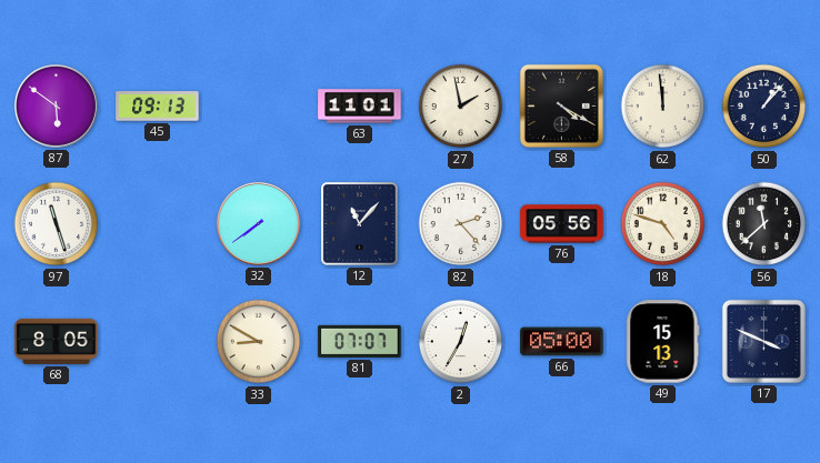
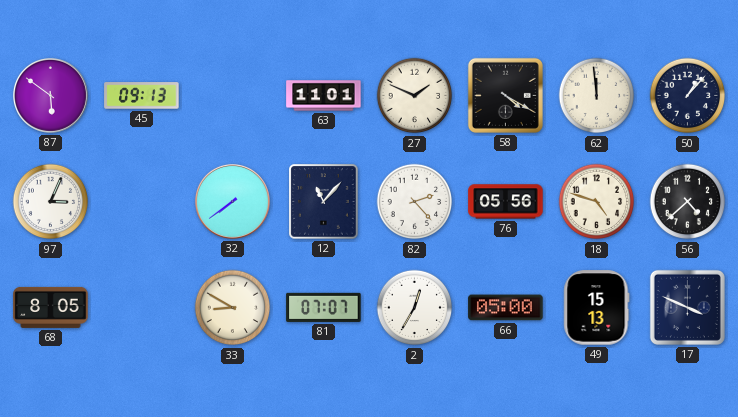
27: 1:58 -> 1:49 (415, 96)
97: 11:27 -> 3:04 (51, 202)
56: 11:38 -> 4:38 (688, 202)
